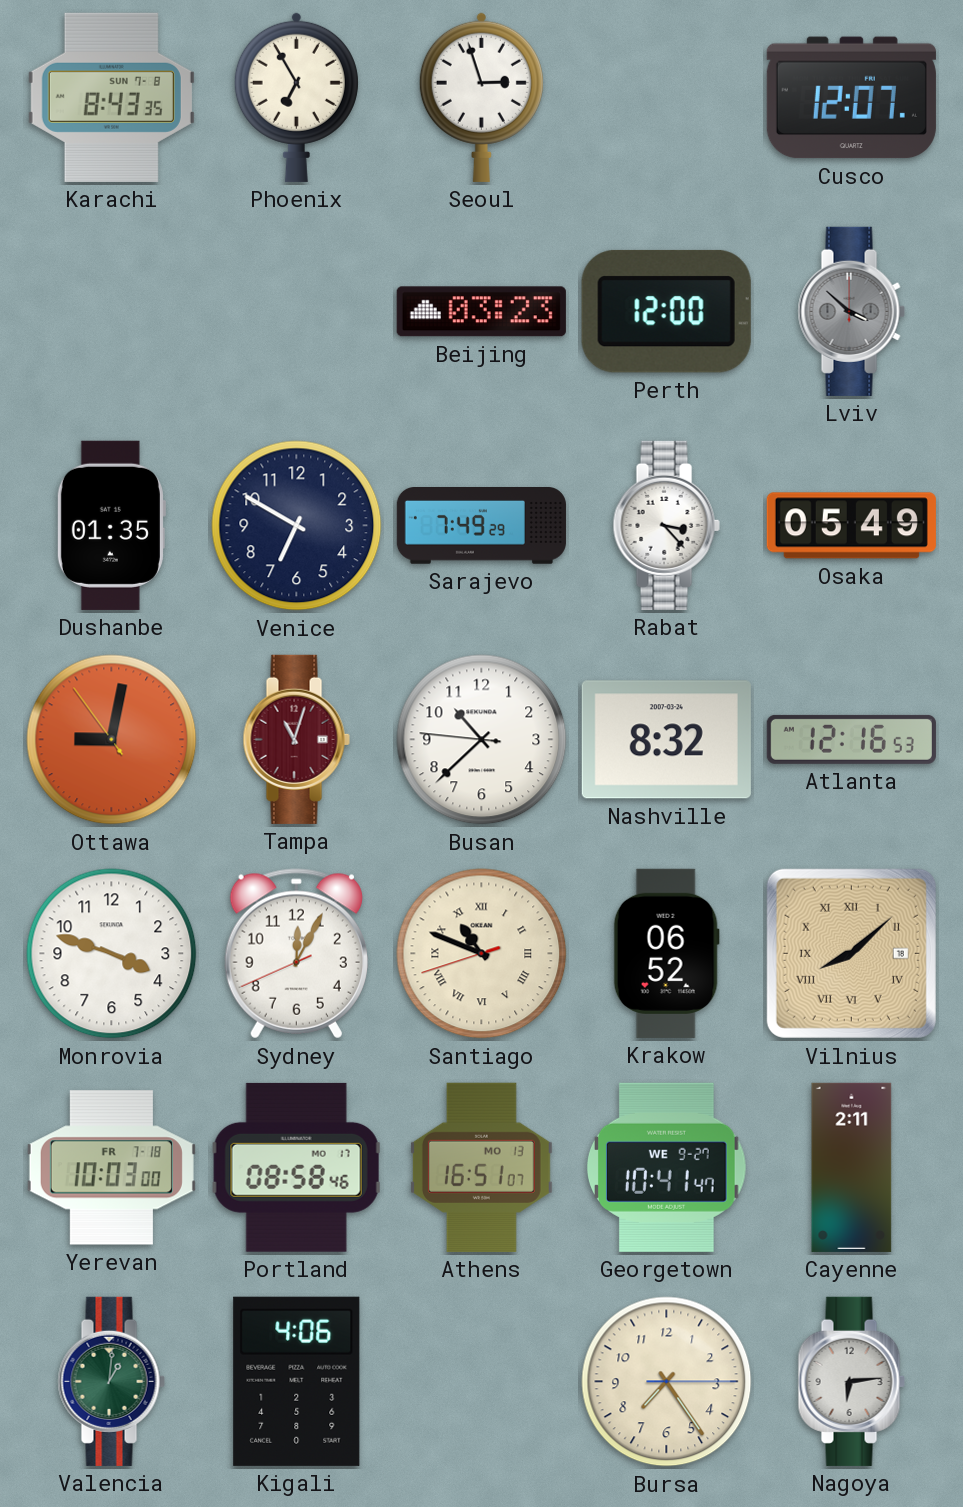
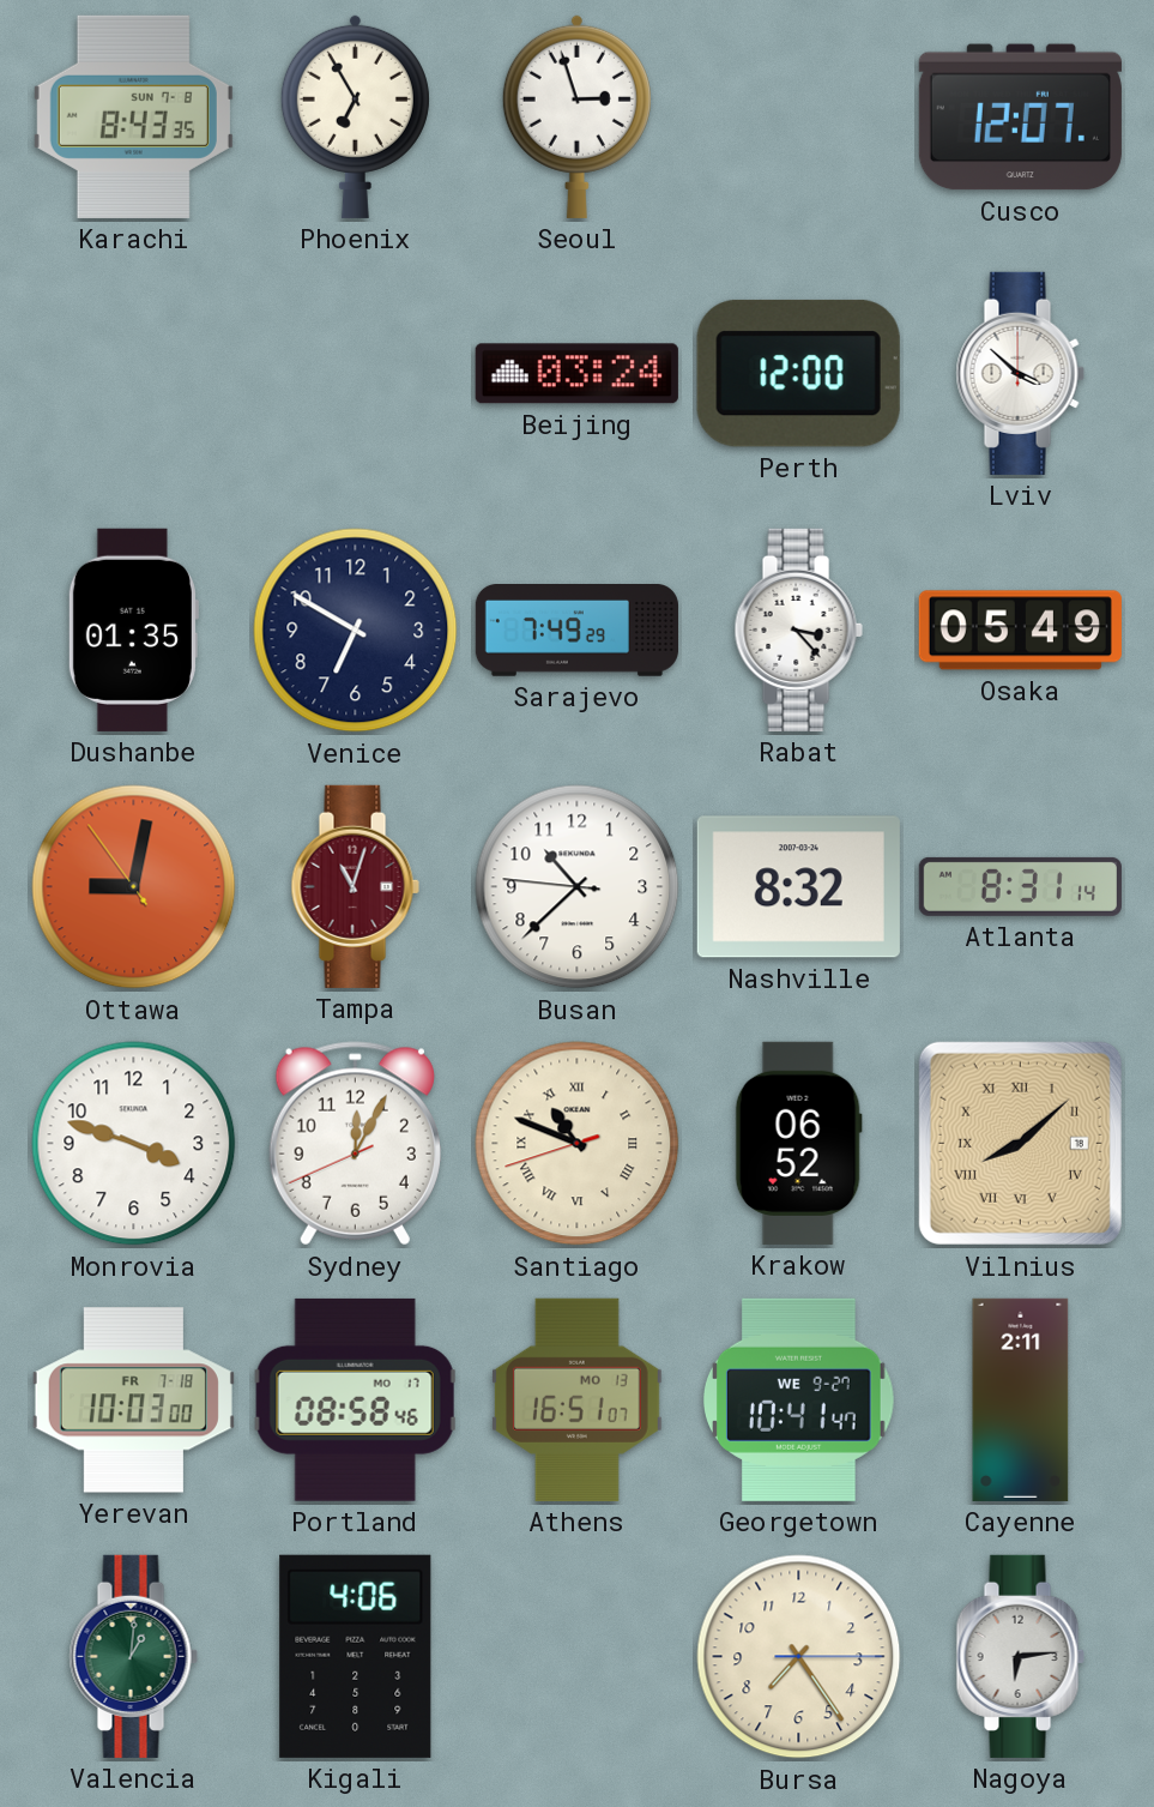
Beijing: 03:23 -> 03:24 (576, 374)
Lviv dial: grey -> white (1020, 373)
Atlanta: 12:16 -> 8:31 (1020, 886)
